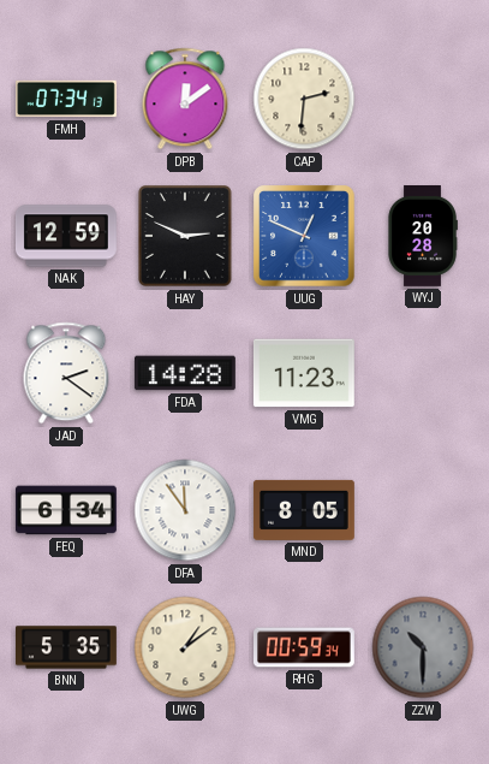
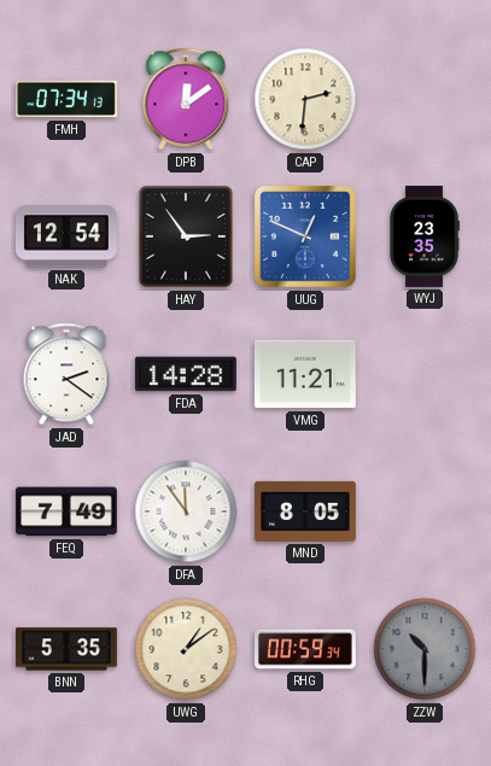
NAK: 12:59 -> 12:54 (66, 236)
HAY: 2:49 -> 2:54 (187, 236)
WYJ: 20:28 -> 23:35 (425, 238)
VMG: 11:23 -> 11:21 (305, 374)
FEQ: 6:34 -> 7:49 (66, 511)
